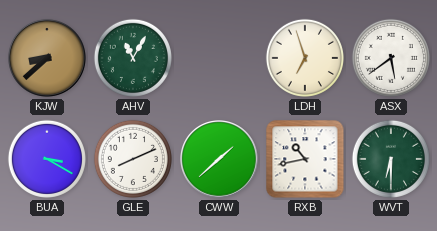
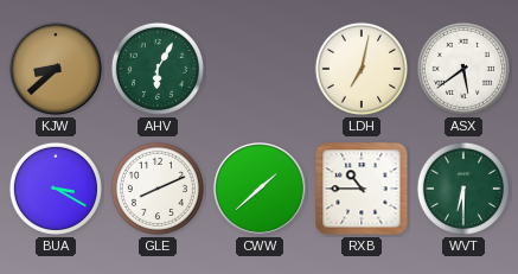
AHV: 11:05 -> 6:05 (158, 69)
LDH: 6:57 -> 7:02 (362, 69)
RXB: 10:43 -> 10:45 (362, 189)
